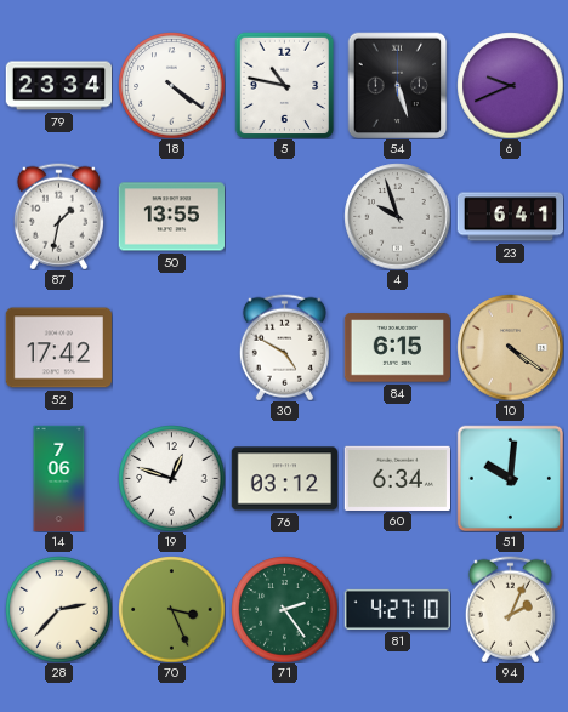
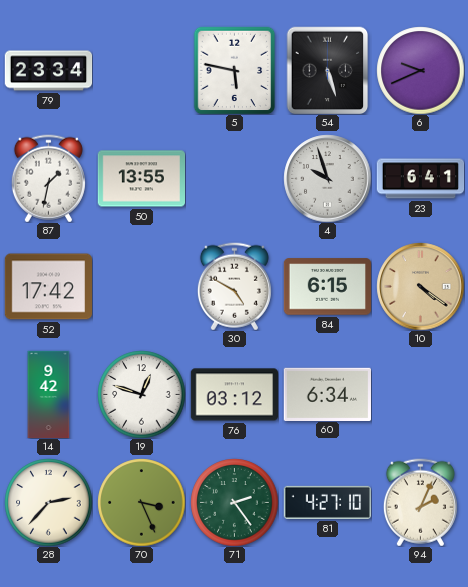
18: 4:21 -> none (171, 85)
5: 10:47 -> 5:47 (235, 70)
14: 7:06 -> 9:42 (49, 394)
51: 10:01 -> none (510, 478)
